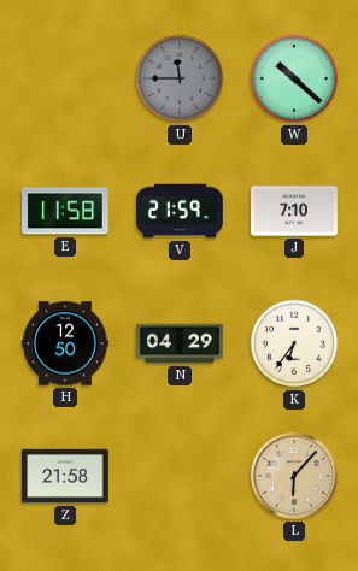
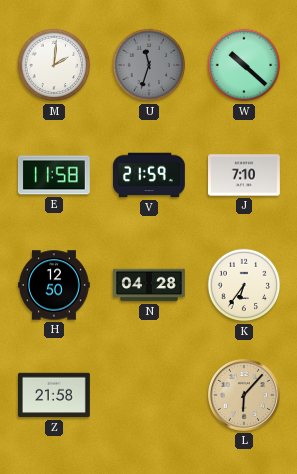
M: none -> 2:01 (54, 65)
U: 11:45 -> 11:33 (149, 65)
N: 04:29 -> 04:28 (150, 285)
